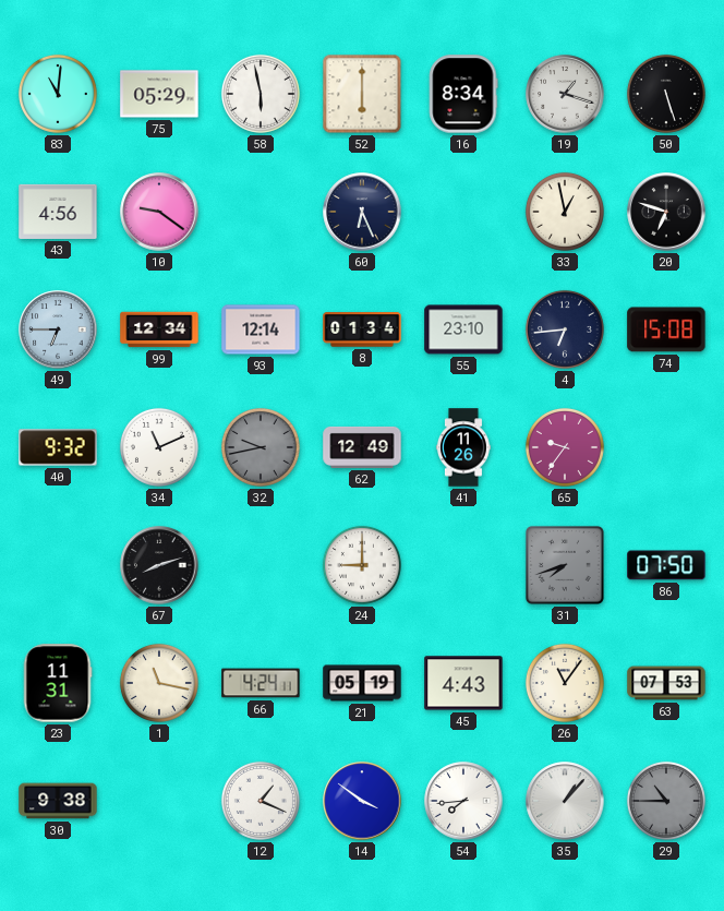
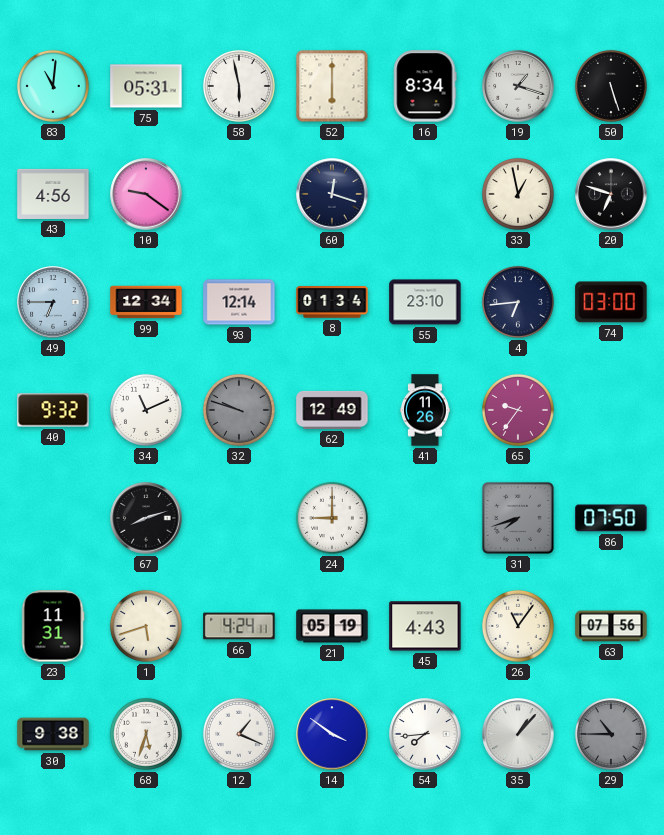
75: 05:29 -> 05:31 (146, 86)
60: 6:26 -> 12:18 (332, 194)
74: 15:08 -> 03:00 (611, 302)
32: 9:43 -> 9:48 (239, 410)
1: 11:17 -> 5:42 (146, 626)
63: 07:53 -> 07:56 (611, 626)
68: none -> 5:33 (146, 734)
